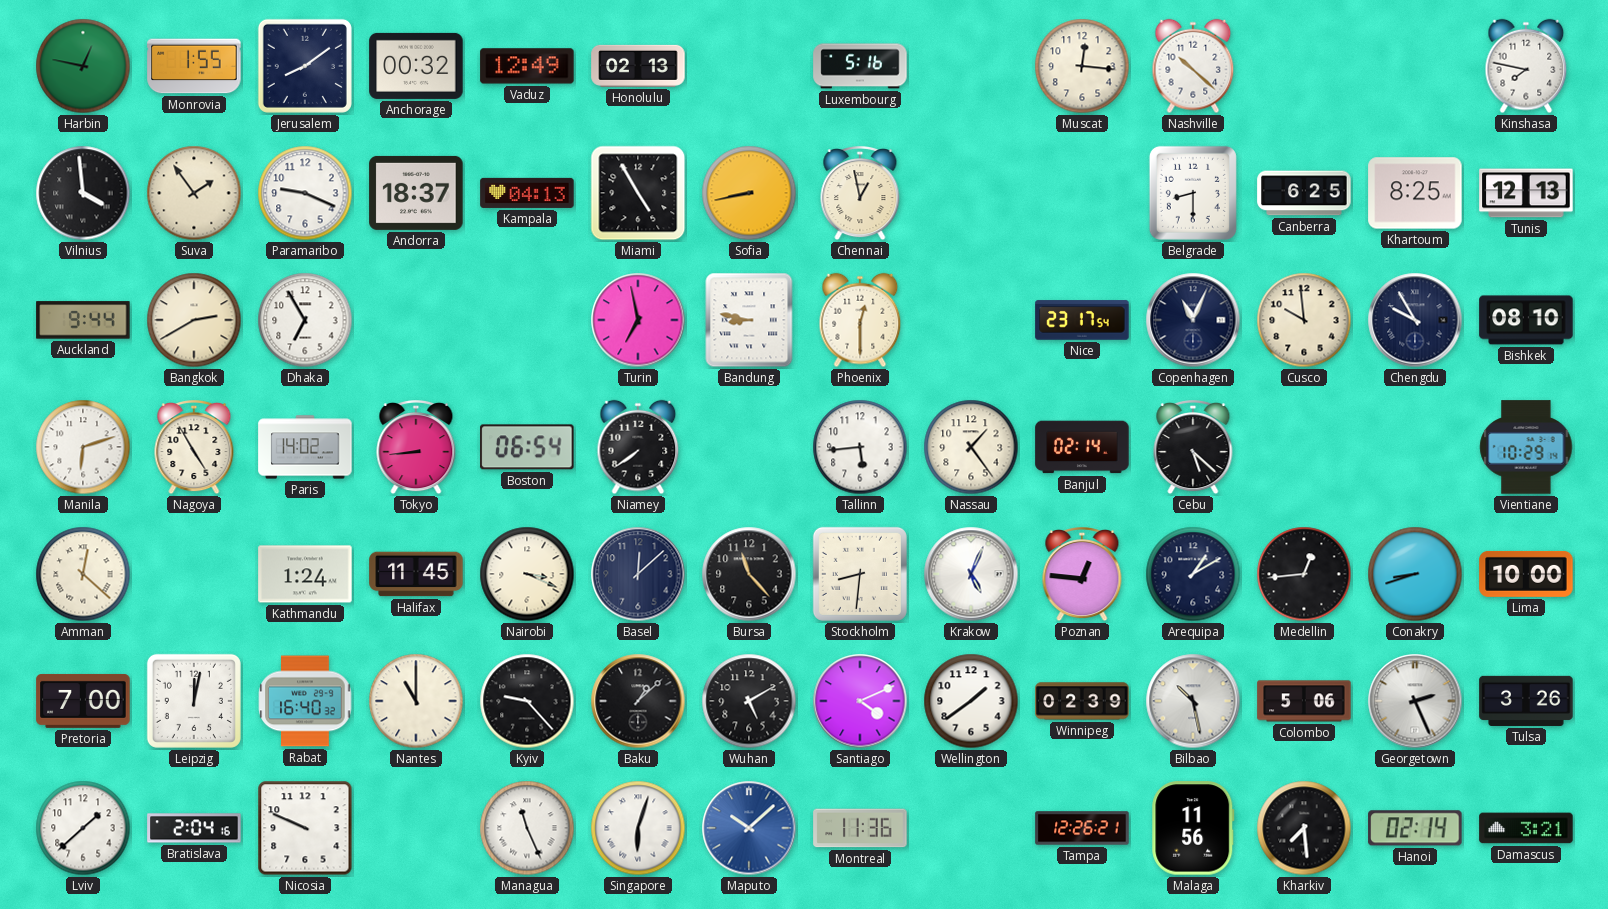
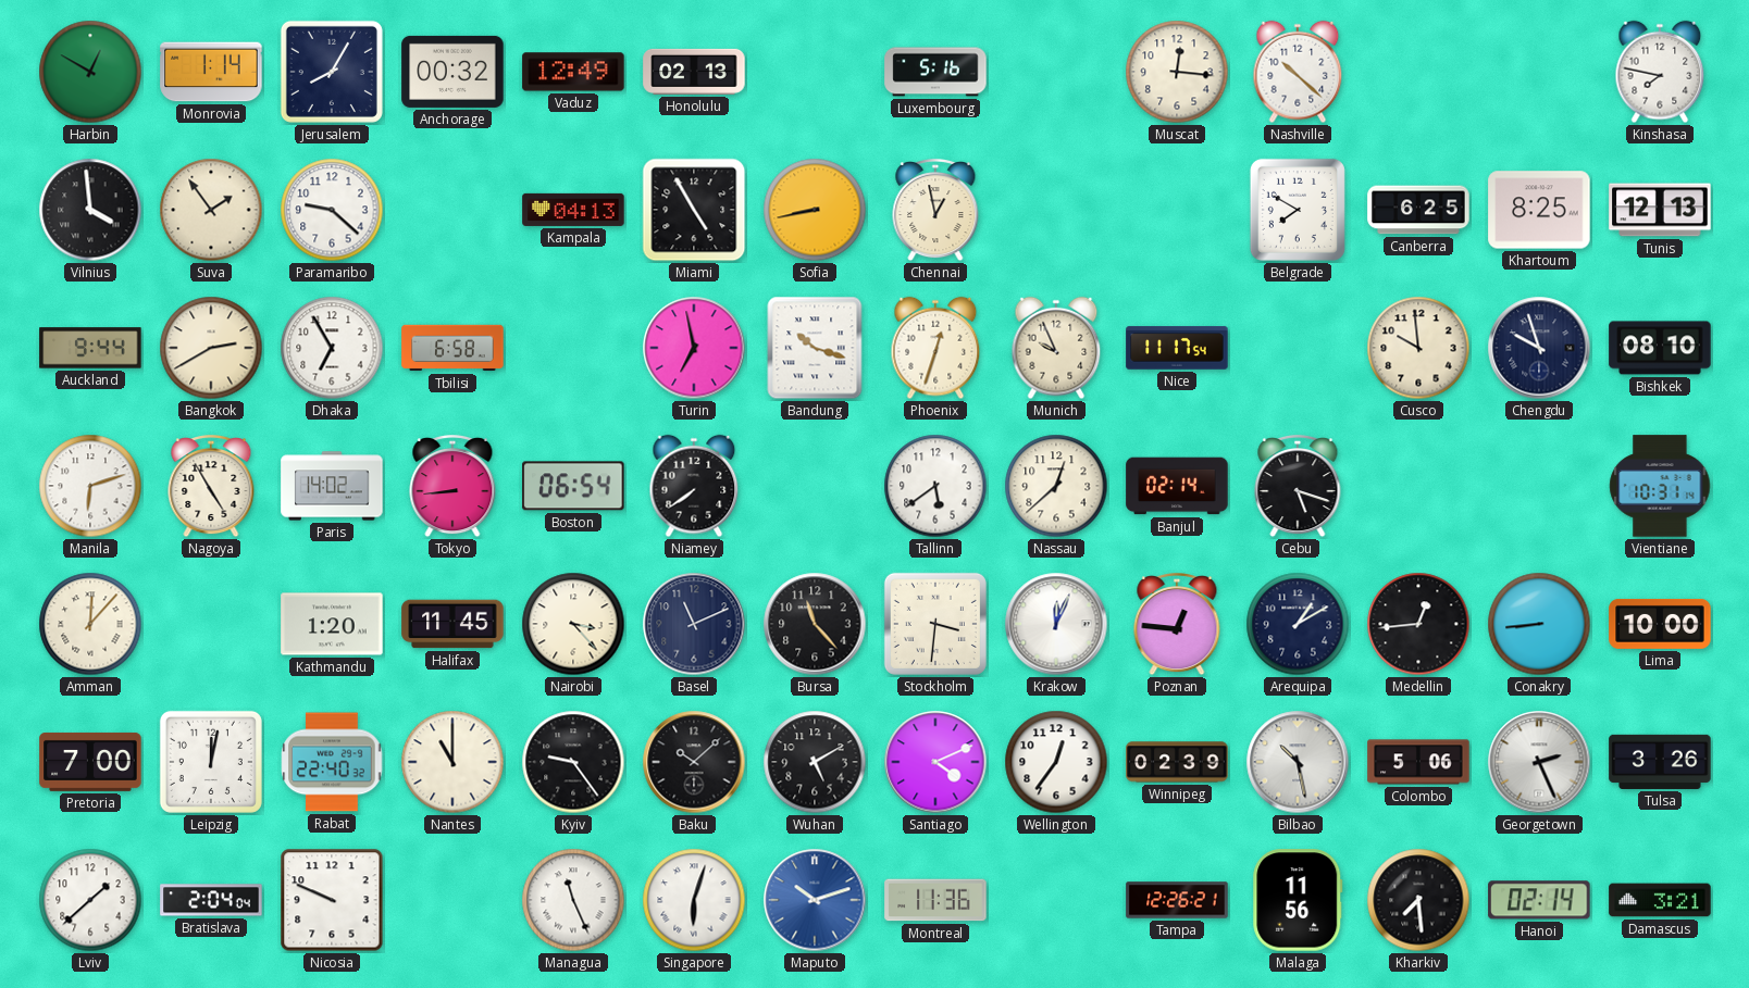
Harbin: 12:47 -> 12:50 (90, 72)
Monrovia: 1:55 -> 1:14 (211, 72)
Jerusalem: 8:09 -> 8:05 (332, 72)
Paramaribo: 9:19 -> 9:22 (332, 210)
Andorra: 18:37 -> none (416, 193)
Belgrade: 8:30 -> 7:50 (1298, 210)
Tbilisi: none -> 6:58 (452, 348)
Bandung: 8:47 -> 10:18 (815, 348)
Phoenix: 12:30 -> 12:33 (935, 348)
Munich: none -> 9:56 (1056, 348)
Nice: 23:17 -> 11:17 (1177, 348)
Copenhagen: 11:04 -> none (1193, 320)
Chengdu: 9:55 -> 9:57 (1539, 348)
Tallinn: 5:44 -> 5:39 (935, 486)
Nassau: 1:24 -> 12:38 (1056, 486)
Cebu: 5:22 -> 5:18 (1298, 487)
Vientiane: 10:29 -> 10:31 (1660, 486)
Amman: 12:22 -> 12:07 (90, 624)
Kathmandu: 1:24 -> 1:20 (332, 624)
Nairobi: 3:19 -> 3:23 (573, 624)
Basel: 12:08 -> 11:11 (694, 624)
Stockholm: 8:31 -> 3:31 (935, 624)
Krakow: 5:04 -> 12:04 (1056, 624)
Conakry: 8:42 -> 8:44 (1539, 624)
Rabat: 16:40 -> 22:40 (332, 762)
Kyiv: 9:23 -> 9:24 (573, 762)
Baku: 1:08 -> 10:08 (694, 762)
Wellington: 1:39 -> 12:36 (1056, 762)
Bratislava: 2:04:16 -> 2:04:04 (211, 900)
Maputo: 10:08 -> 10:12 (815, 900)
